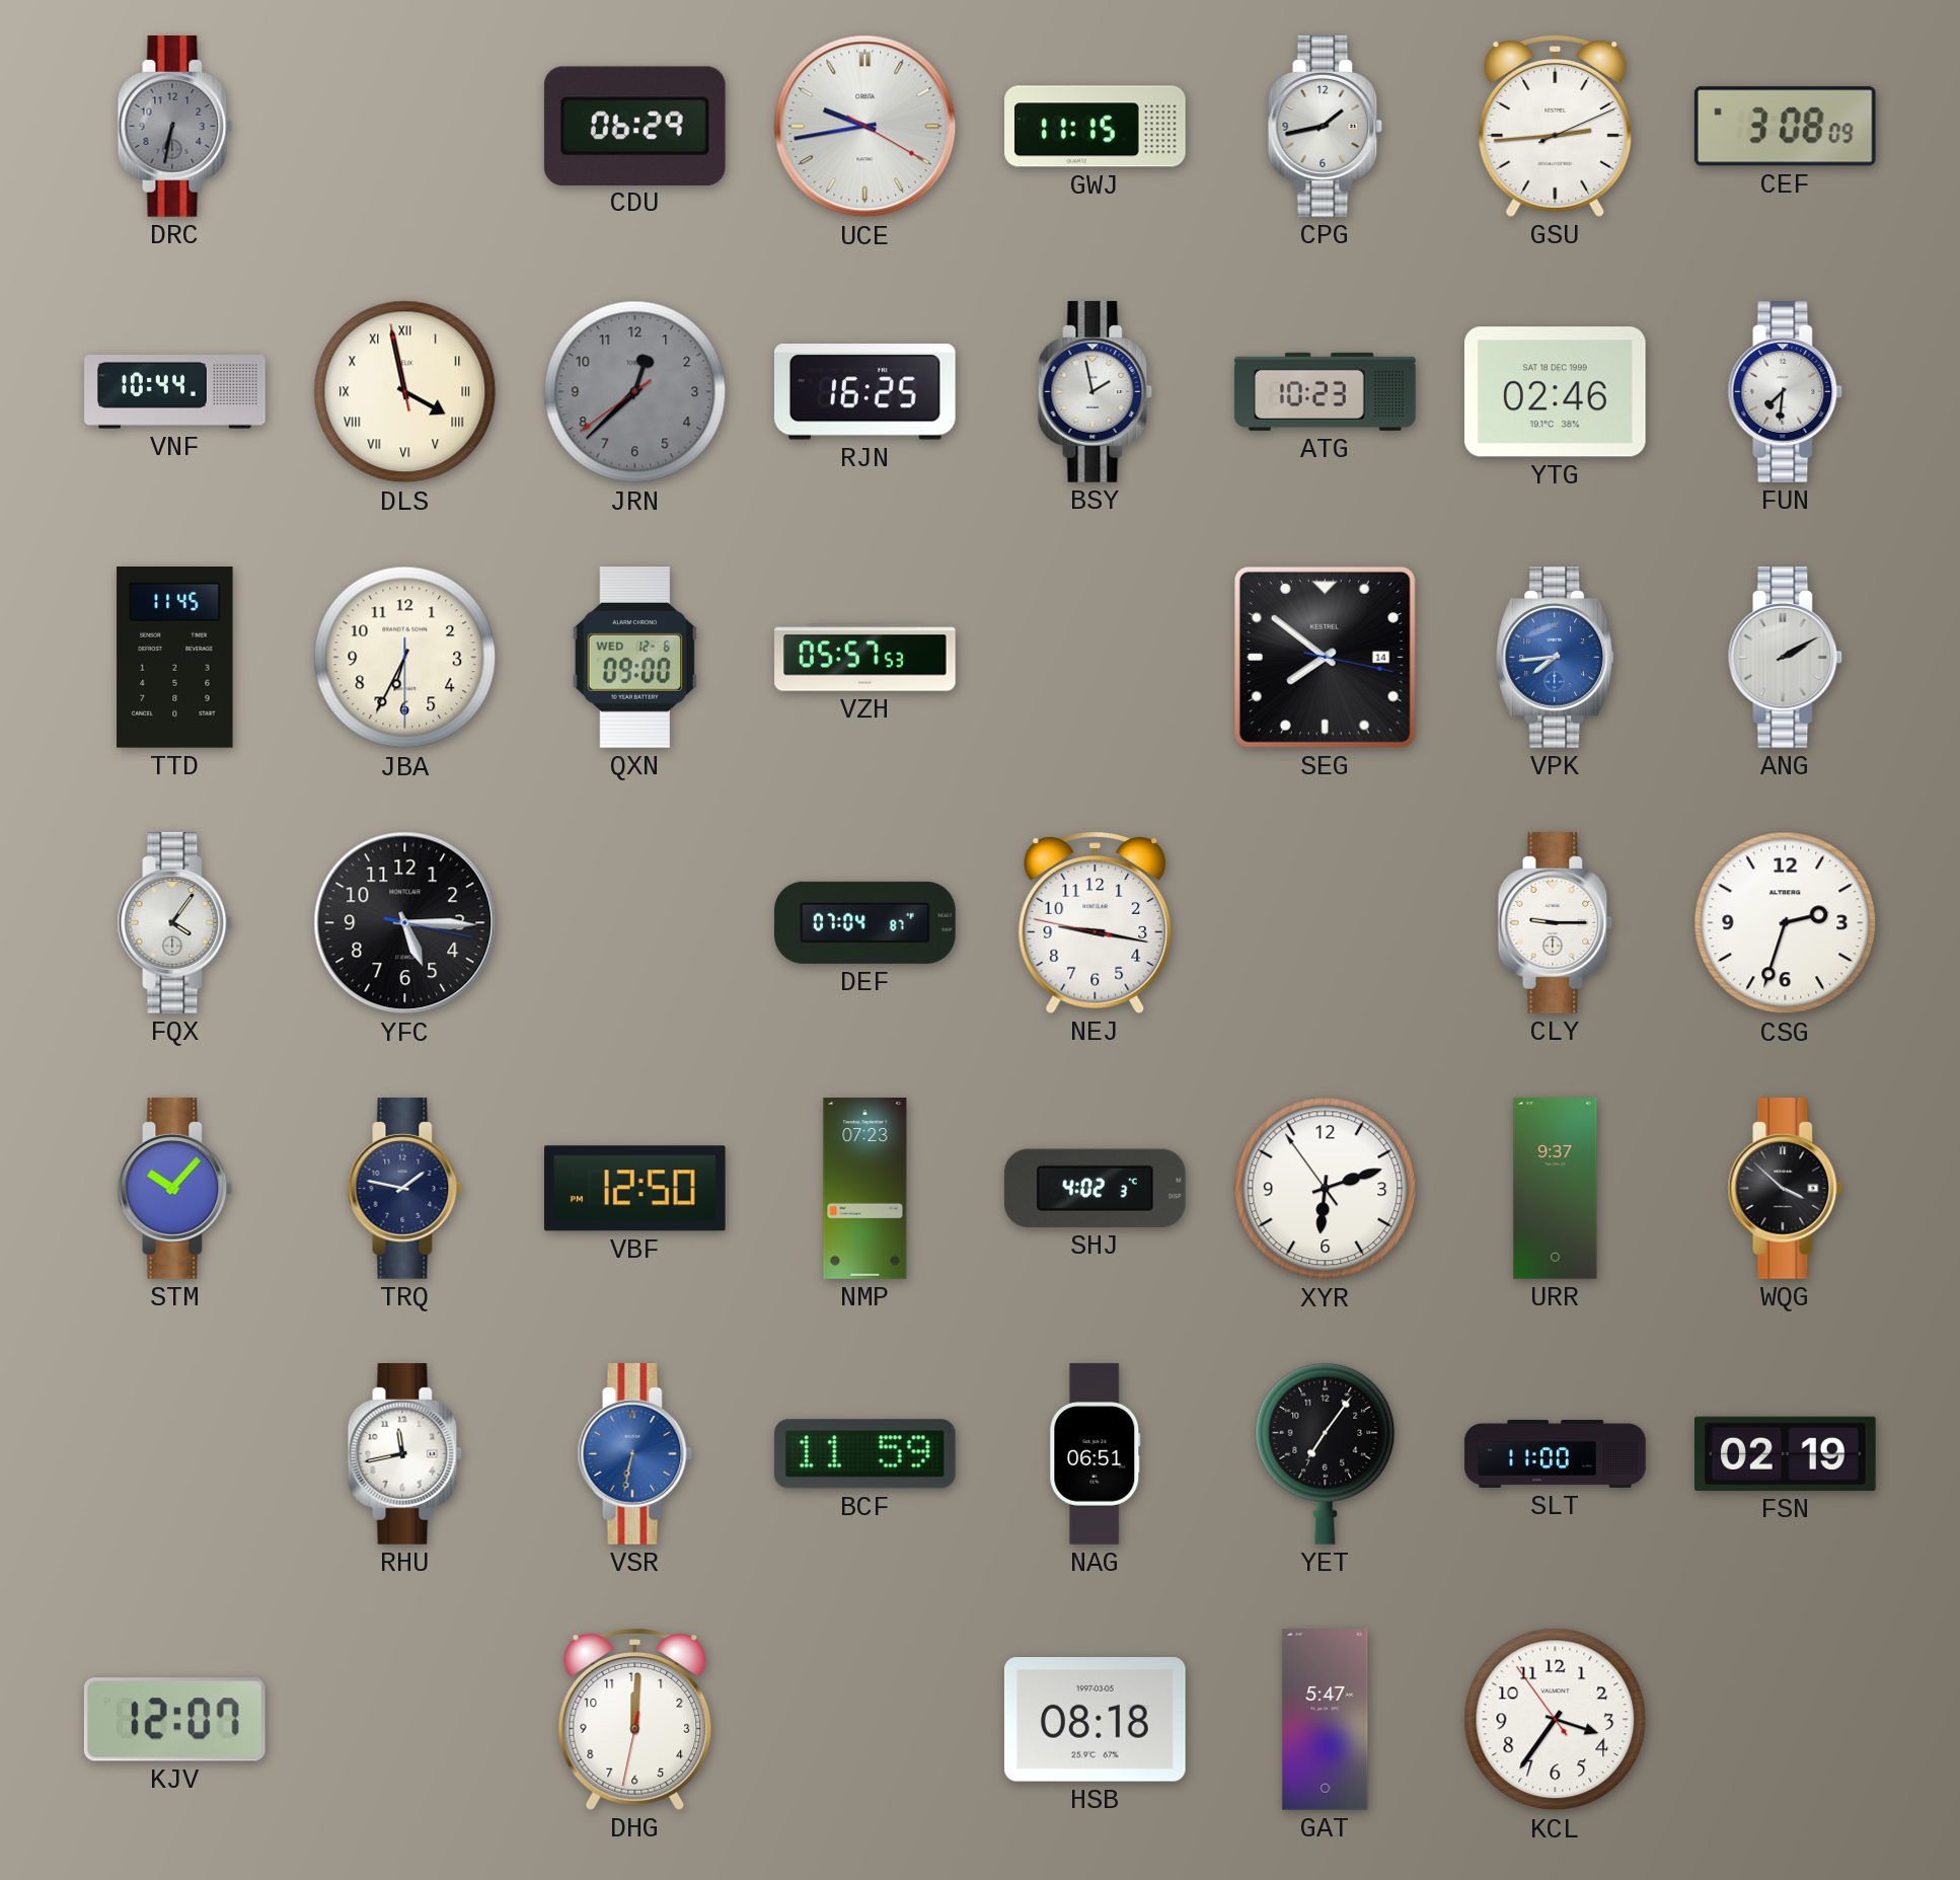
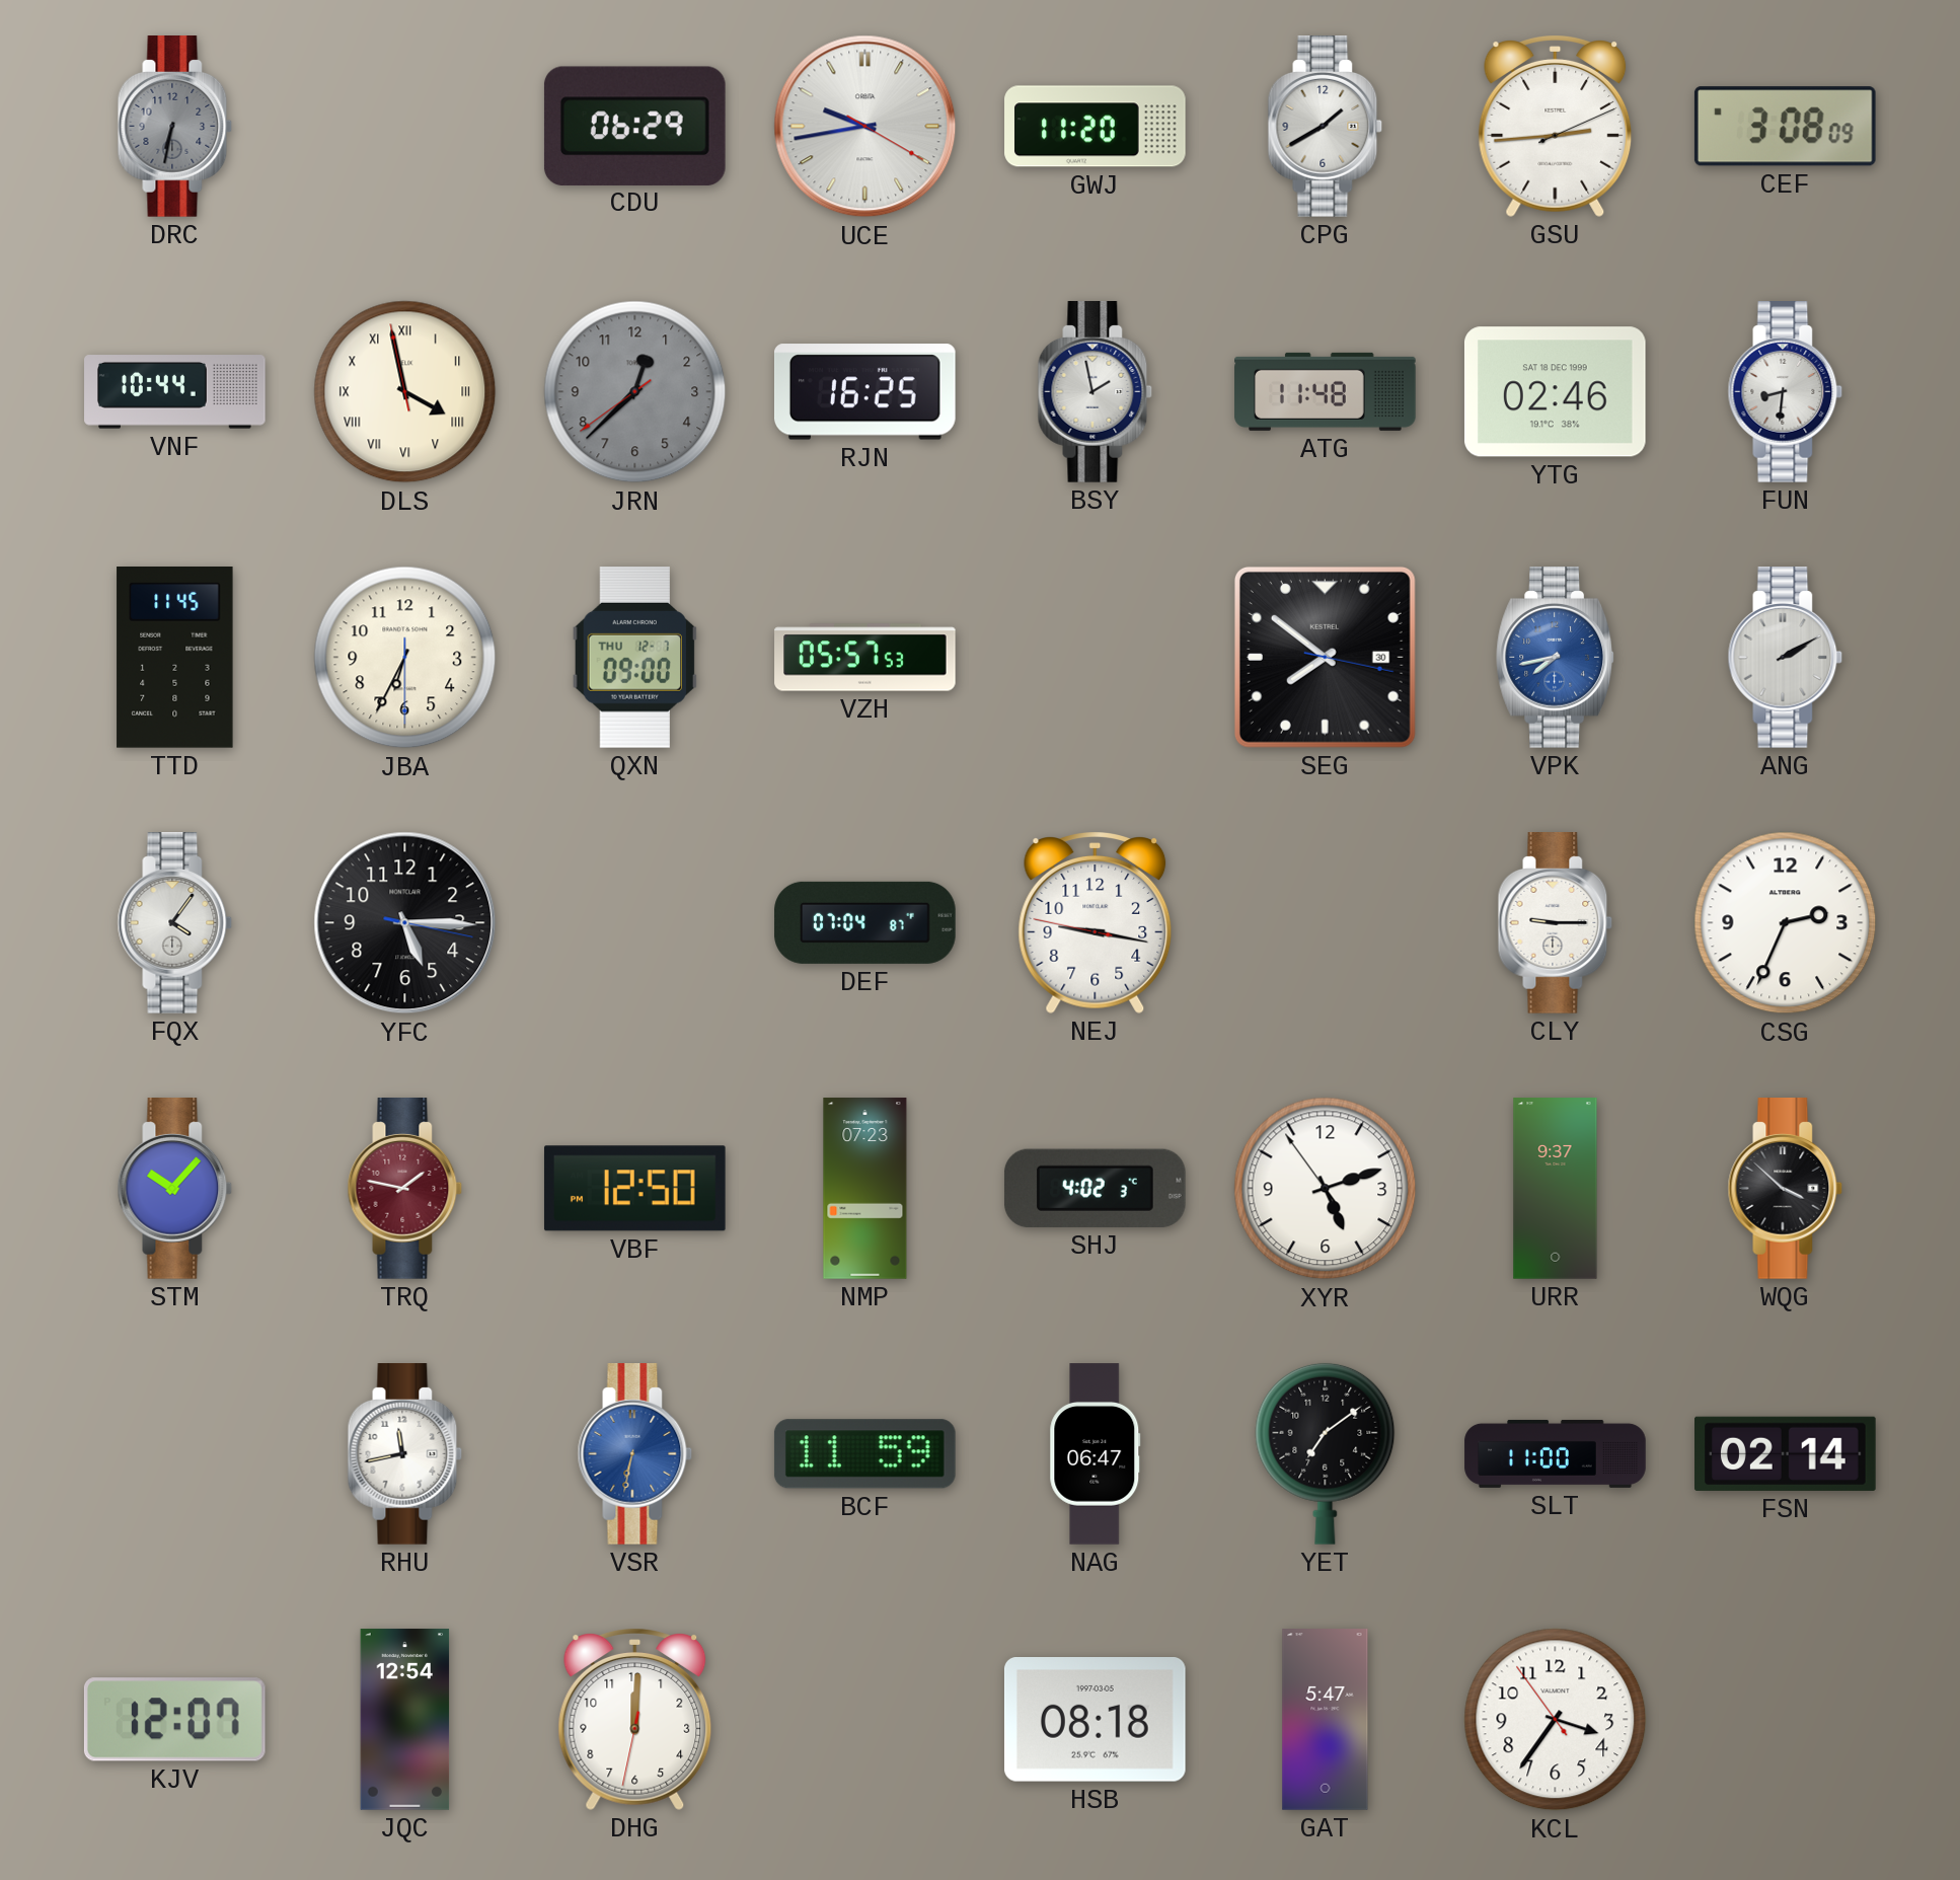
GWJ: 11:15 -> 11:20 (1096, 127)
CPG: 1:43 -> 1:40 (1326, 127)
ATG: 10:23 -> 11:48 (1326, 391)
FUN: 7:31 -> 8:31 (1786, 392)
QXN date: WED 12-6 -> THU 12-7 (635, 658)
SEG date: 14 -> 30 (1325, 657)
VPK: 7:44 -> 7:43 (1555, 658)
CSG: 2:33 -> 2:34 (1786, 923)
TRQ dial: navy -> burgundy (405, 1189)
XYR: 6:11 -> 5:11 (1326, 1189)
NAG: 06:51 -> 06:47 (1096, 1454)
YET: 7:06 -> 7:09 (1326, 1453)
FSN: 02:19 -> 02:14 (1786, 1453)
JQC: none -> 12:54 (405, 1720)
